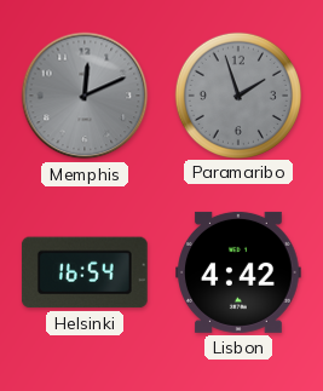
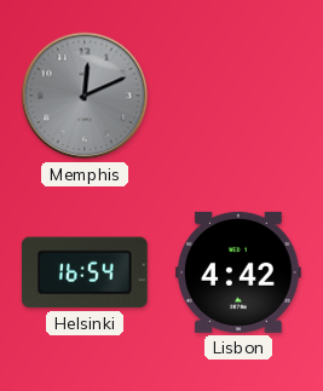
Paramaribo: 1:57 -> none (237, 94)
